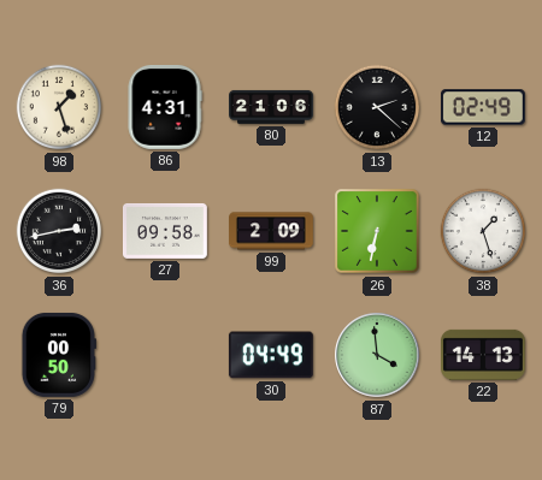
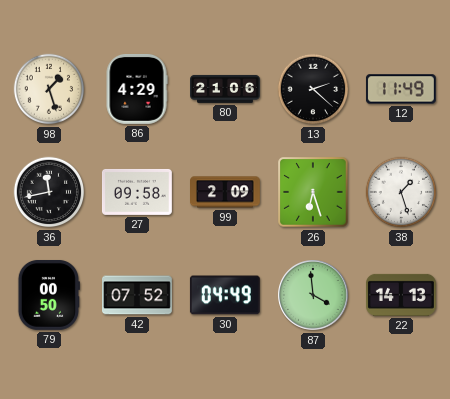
86: 4:31 -> 4:29 (137, 90)
12: 02:49 -> 11:49 (401, 89)
36: 2:43 -> 11:43 (49, 192)
26: 6:32 -> 6:27 (313, 192)
42: none -> 07:52 (138, 295)
